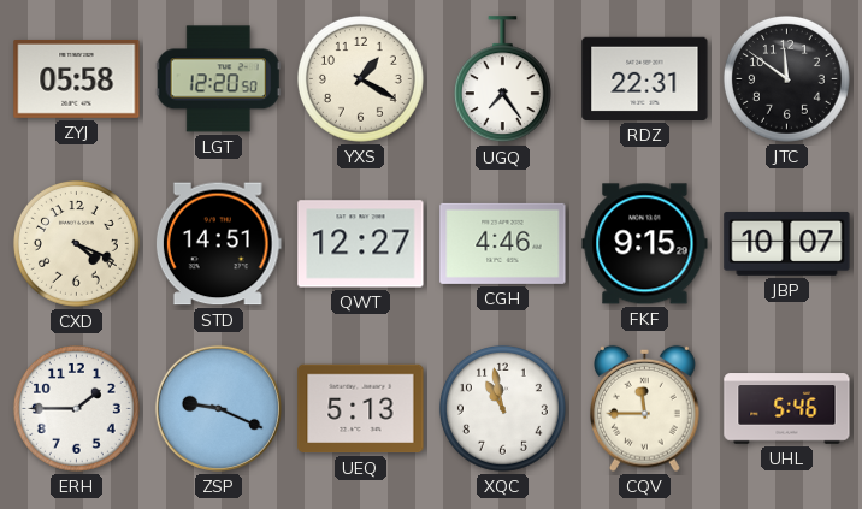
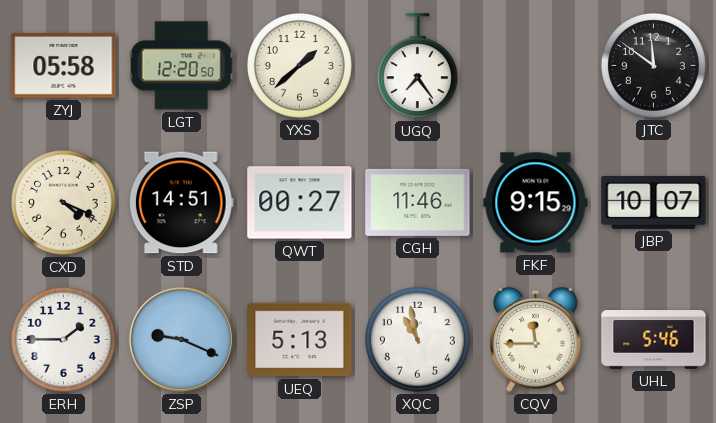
YXS: 1:20 -> 1:38 (299, 65)
RDZ: 22:31 -> none (645, 78)
QWT: 12:27 -> 00:27 (300, 203)
CGH: 4:46 -> 11:46 (418, 202)
